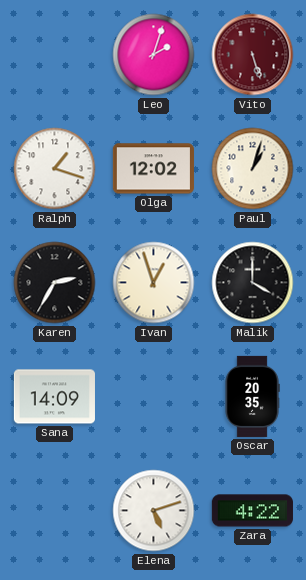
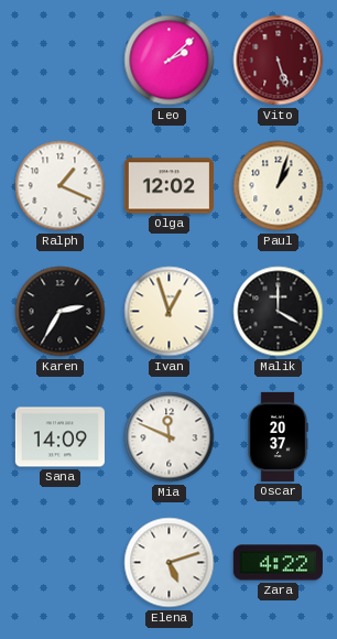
Leo: 2:03 -> 2:08 (170, 61)
Ralph: 1:18 -> 1:19 (61, 186)
Mia: none -> 11:49 (170, 437)
Oscar: 20:35 -> 20:37 (278, 436)
